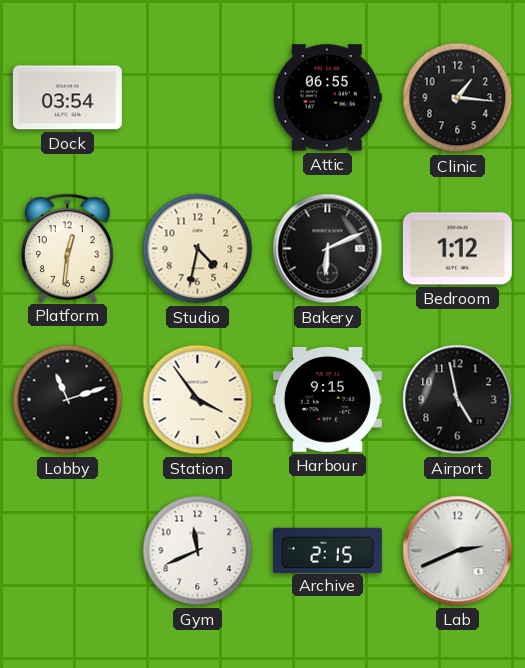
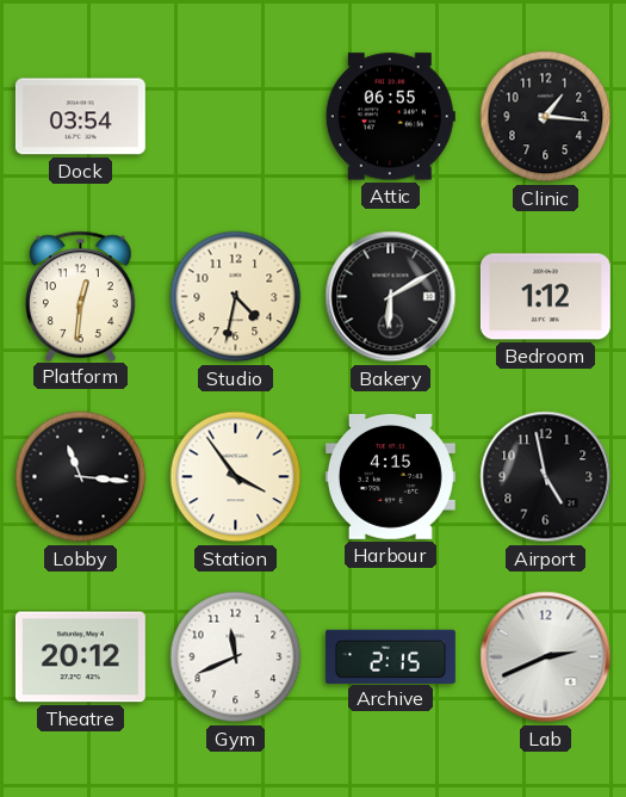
Bakery: 6:11 -> 6:10 (391, 297)
Lobby: 11:12 -> 11:16 (81, 477)
Harbour: 9:15 -> 4:15 (390, 476)
Theatre: none -> 20:12 (80, 657)
